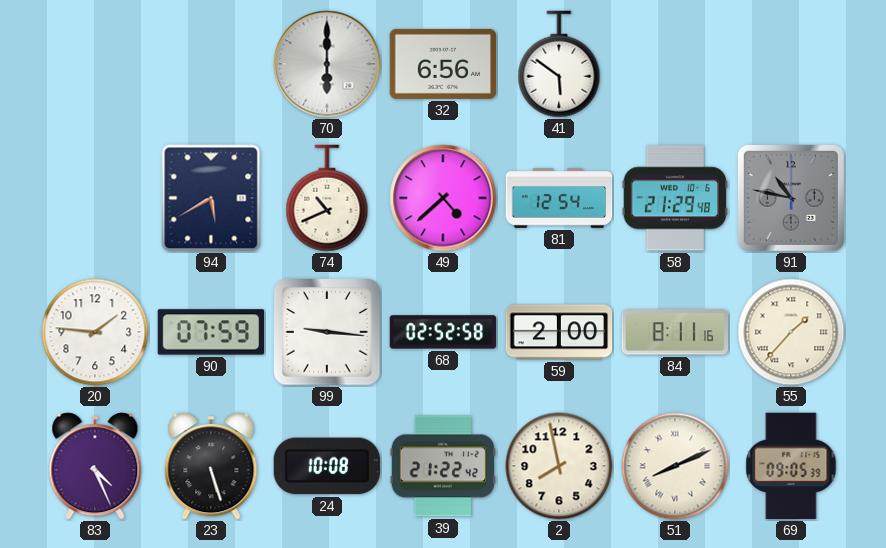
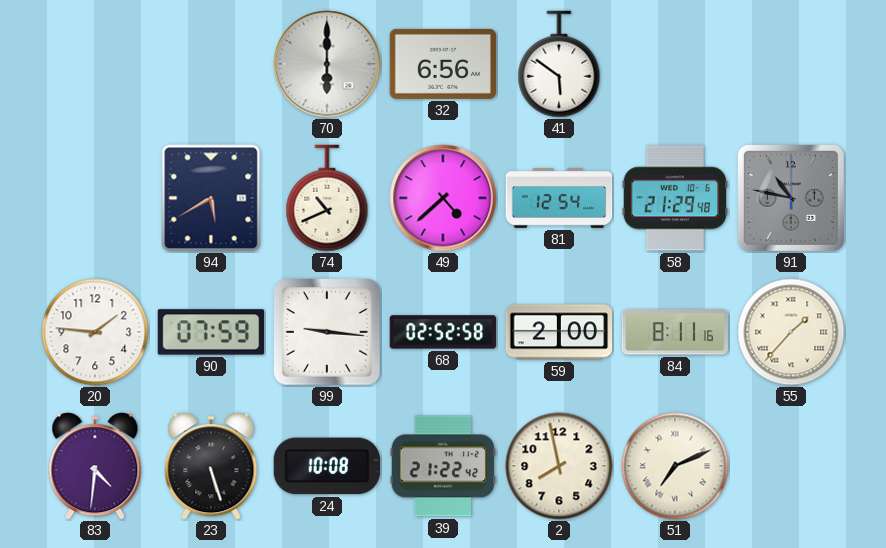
83: 4:26 -> 4:31 (95, 466)
51: 8:11 -> 7:11 (675, 466)
69: 09:05 -> none (791, 466)
